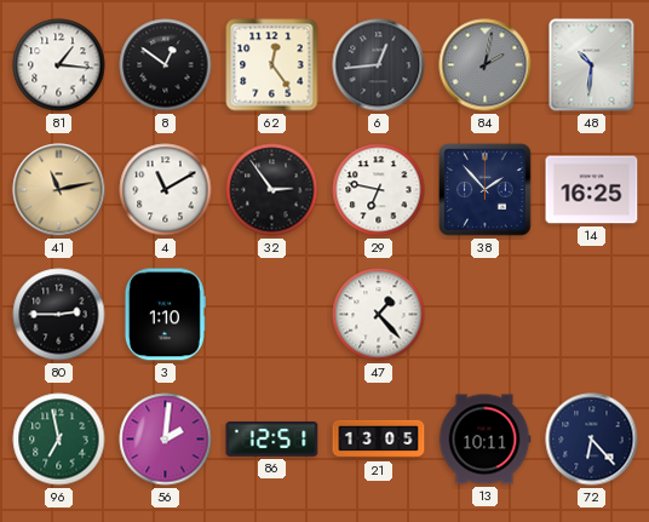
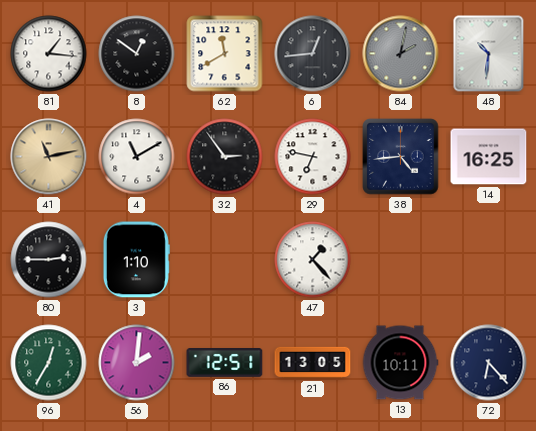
62: 12:24 -> 11:40 (225, 54)
38: 1:53 -> 4:44 (401, 157)
96: 6:58 -> 12:35 (49, 363)
